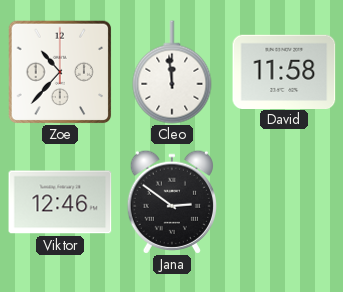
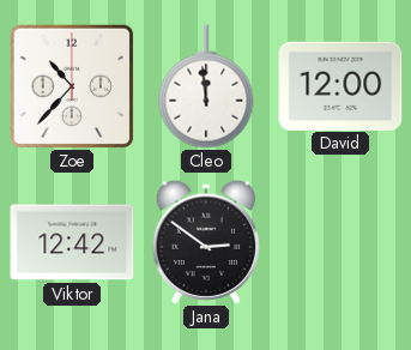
David: 11:58 -> 12:00 (340, 85)
Viktor: 12:46 -> 12:42 (72, 242)
